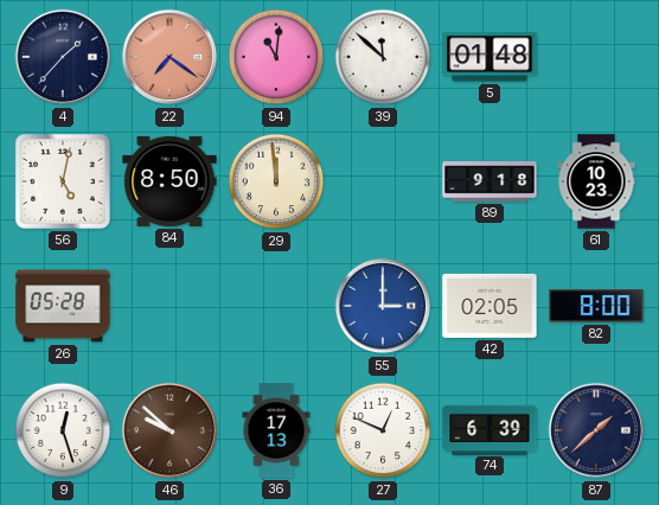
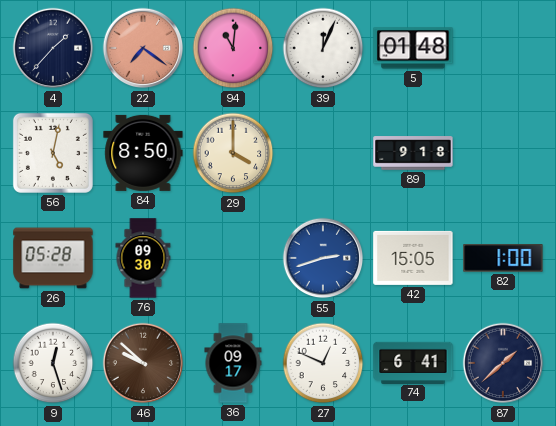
39: 11:52 -> 12:04 (323, 48)
29: 11:59 -> 4:00 (233, 153)
61: 10:23 -> none (596, 181)
76: none -> 09:30 (143, 258)
55: 3:00 -> 2:42 (323, 258)
42: 02:05 -> 15:05 (413, 258)
82: 8:00 -> 1:00 (503, 258)
36: 17:13 -> 09:17 (233, 363)
74: 6:39 -> 6:41 (413, 362)
